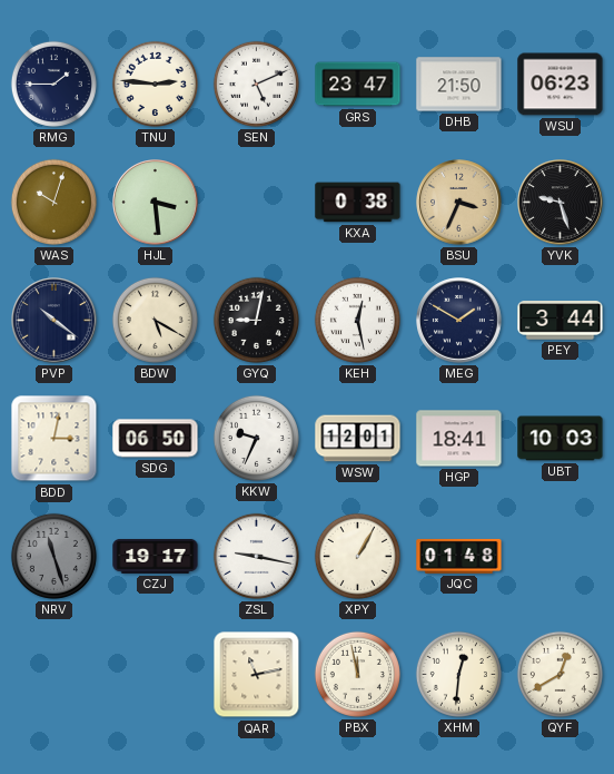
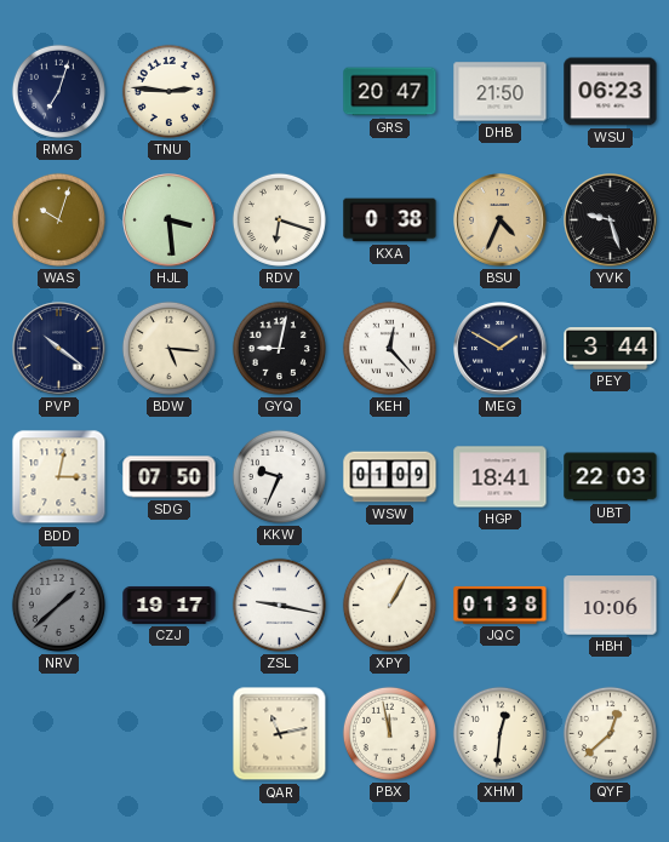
RMG: 1:45 -> 7:03 (58, 91)
SEN: 5:11 -> none (256, 84)
GRS: 23:47 -> 20:47 (390, 92)
RDV: none -> 6:18 (279, 219)
BSU: 3:34 -> 4:34 (501, 220)
BDW: 5:20 -> 5:16 (168, 348)
KEH: 12:28 -> 12:23 (389, 348)
SDG: 06:50 -> 07:50 (170, 477)
WSW: 12:01 -> 01:09 (390, 477)
UBT: 10:03 -> 22:03 (611, 477)
NRV: 11:27 -> 1:38 (58, 605)
JQC: 01:48 -> 01:38 (501, 605)
HBH: none -> 10:06 (611, 606)
QYF: 12:40 -> 12:38 (610, 733)
